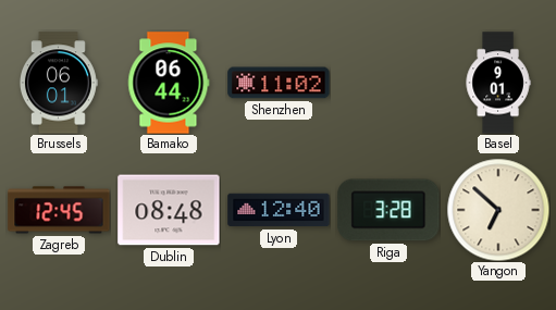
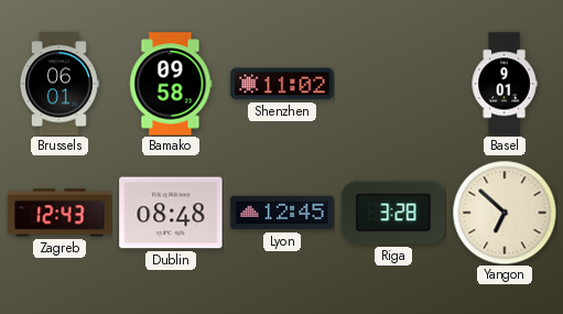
Bamako: 06:44 -> 09:58 (171, 84)
Zagreb: 12:45 -> 12:43 (59, 213)
Lyon: 12:40 -> 12:45 (282, 213)
